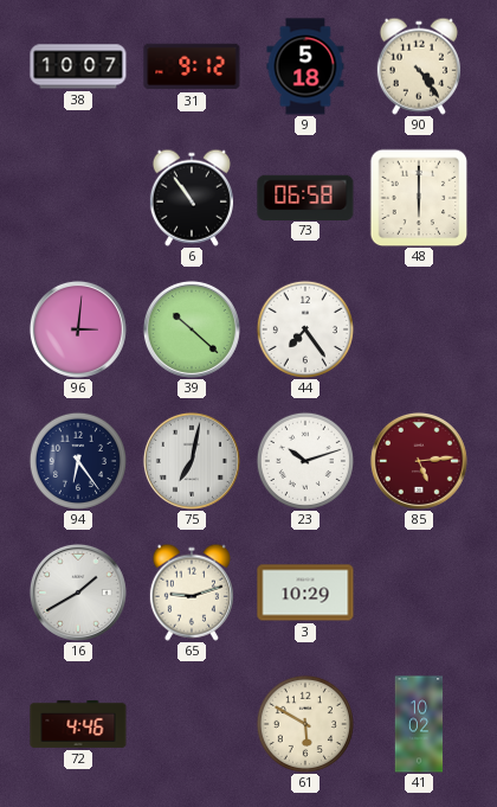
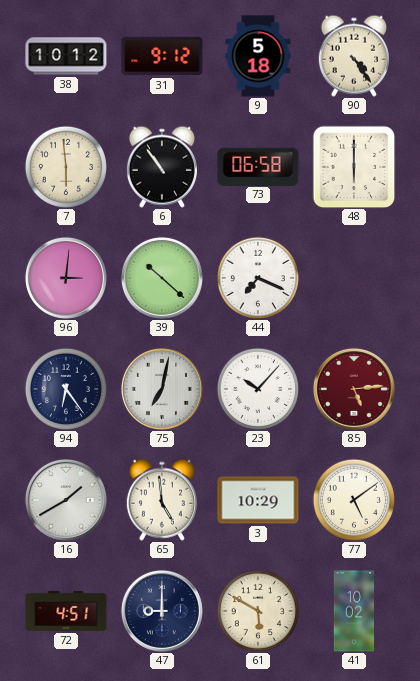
38: 10:07 -> 10:12 (66, 56)
7: none -> 5:59 (65, 166)
44: 7:24 -> 7:19 (257, 277)
23: 10:12 -> 10:07 (257, 388)
65: 9:12 -> 4:59 (162, 500)
77: none -> 5:09 (353, 499)
72: 4:46 -> 4:51 (66, 611)
47: none -> 9:00 (162, 611)
